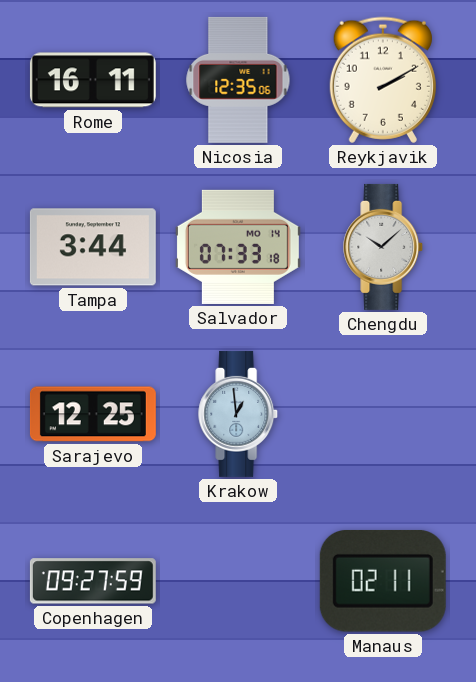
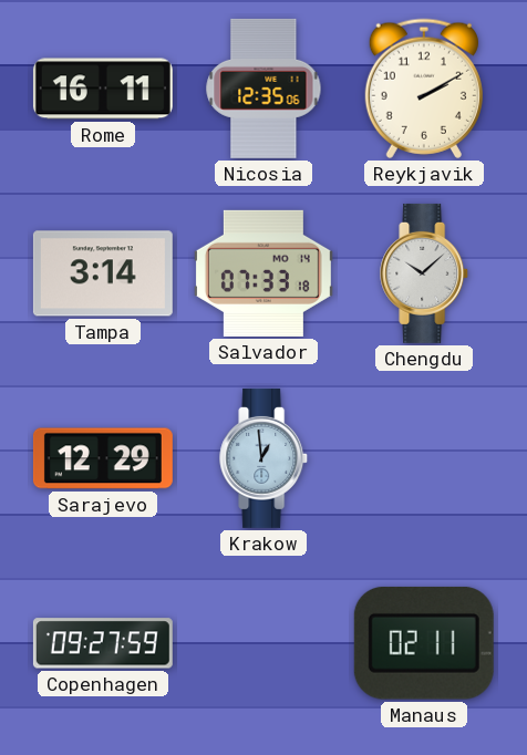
Tampa: 3:44 -> 3:14 (103, 273)
Sarajevo: 12:25 -> 12:29 (103, 458)
